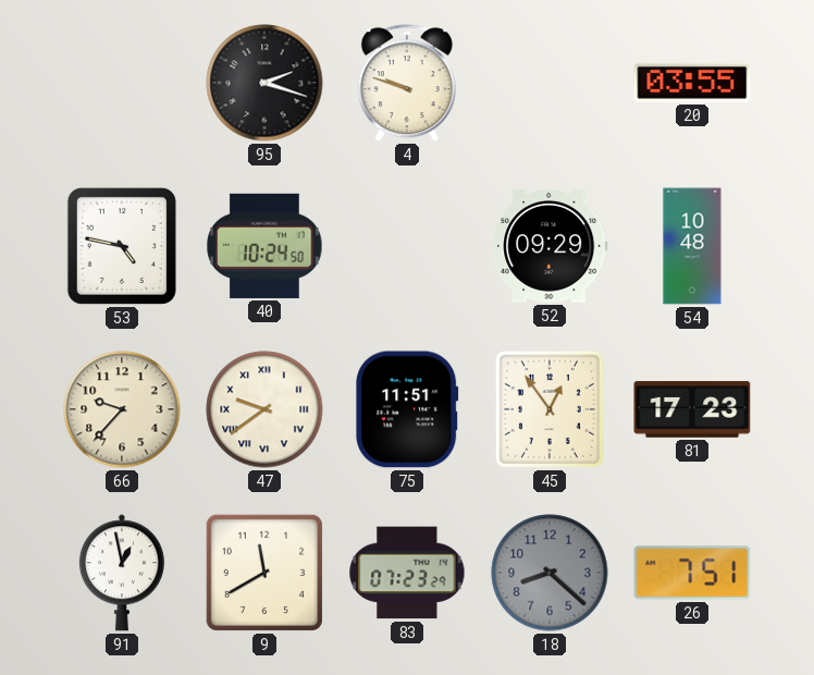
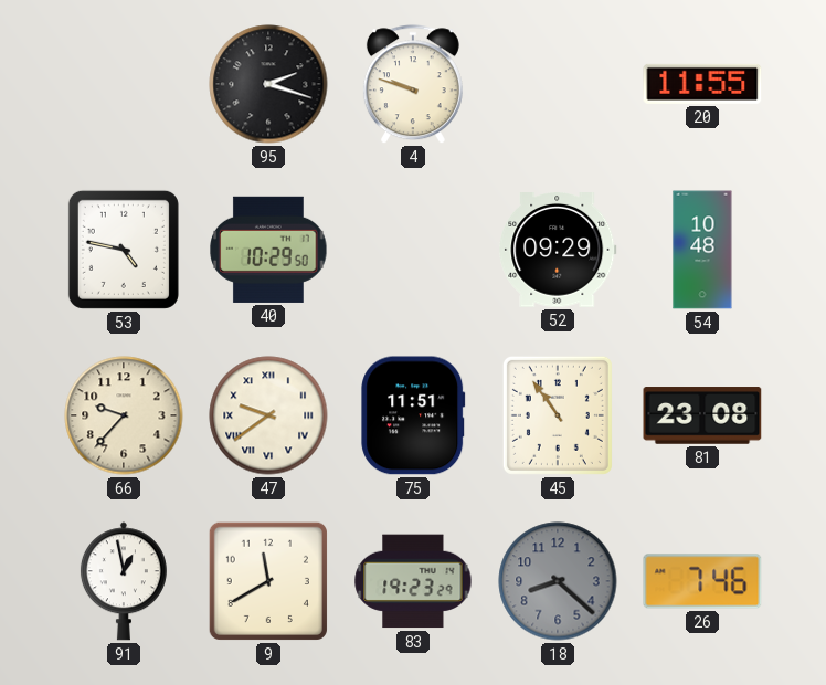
20: 03:55 -> 11:55 (702, 84)
40: 10:24 -> 10:29 (268, 250)
45: 12:54 -> 10:54 (558, 415)
81: 17:23 -> 23:08 (702, 415)
83: 07:23 -> 19:23 (413, 581)
26: 7:51 -> 7:46 (702, 581)
